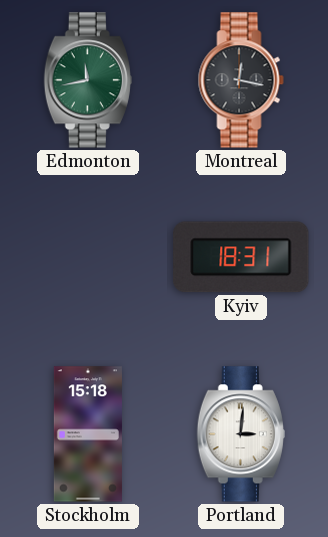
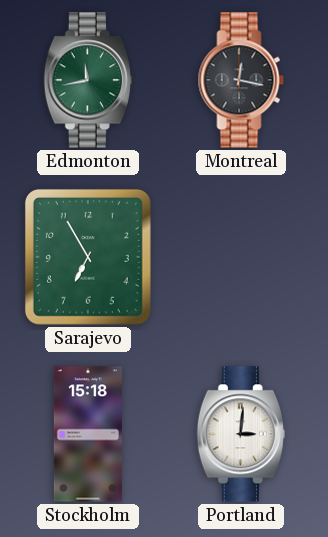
Sarajevo: none -> 6:55 (88, 257)
Kyiv: 18:31 -> none (241, 257)
